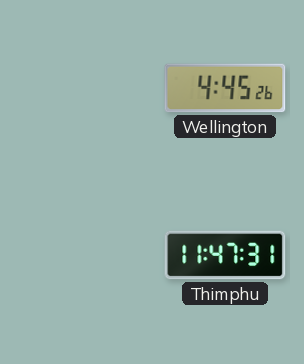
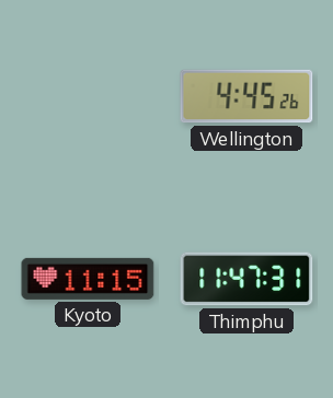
Kyoto: none -> 11:15 (88, 279)
